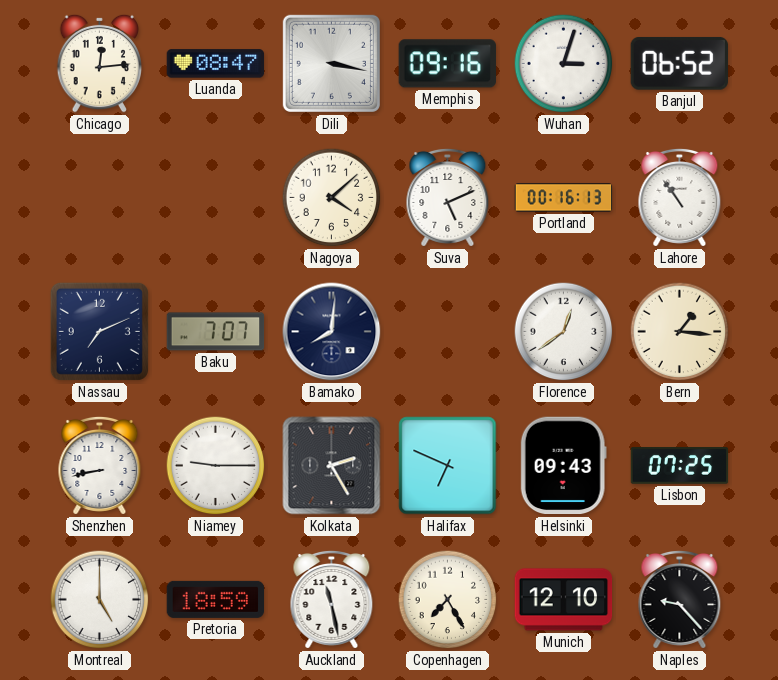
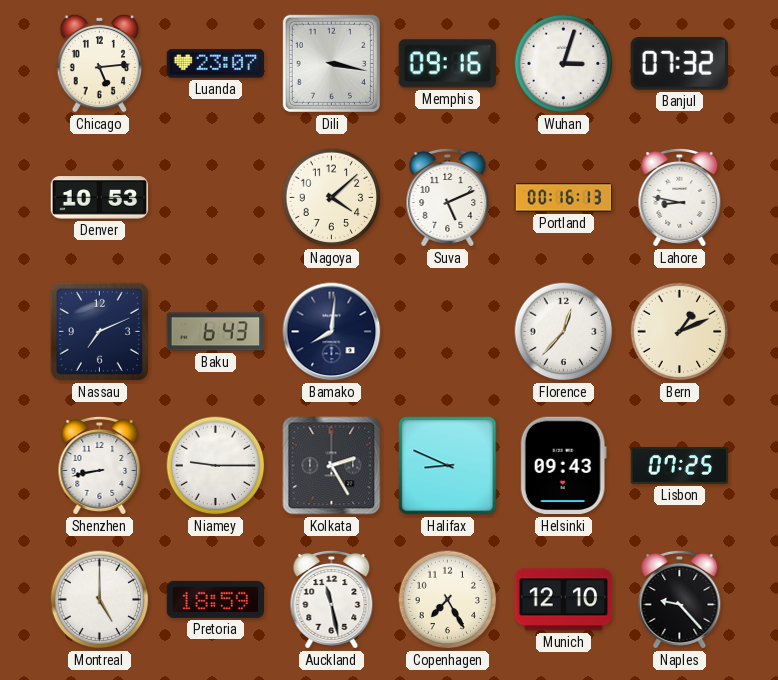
Chicago: 12:14 -> 5:14 (100, 63)
Luanda: 08:47 -> 23:07 (216, 64)
Banjul: 06:52 -> 07:32 (679, 63)
Denver: none -> 10:53 (100, 198)
Lahore: 10:54 -> 8:47 (680, 197)
Baku: 7:07 -> 6:43 (216, 332)
Florence: 12:39 -> 12:37 (564, 332)
Bern: 1:16 -> 1:11 (680, 332)
Halifax: 6:49 -> 8:49 (448, 466)
